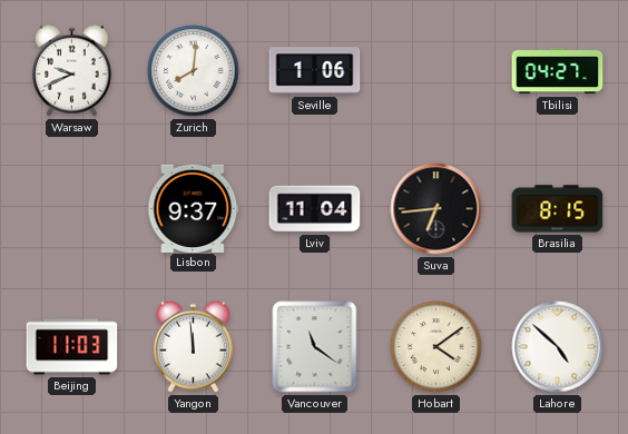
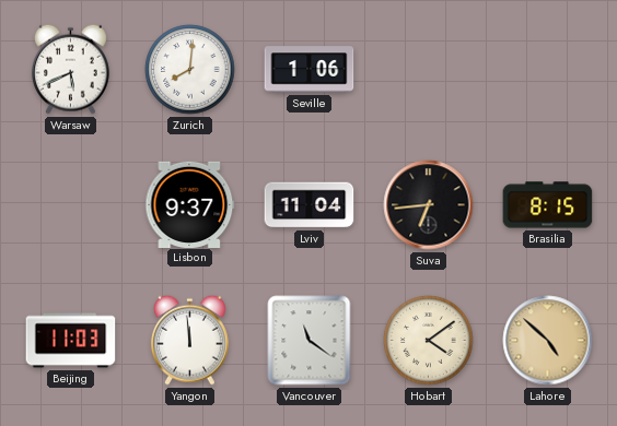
Warsaw: 9:41 -> 5:41 (71, 69)
Tbilisi: 04:27 -> none (558, 71)
Lahore dial: white -> champagne (548, 341)
